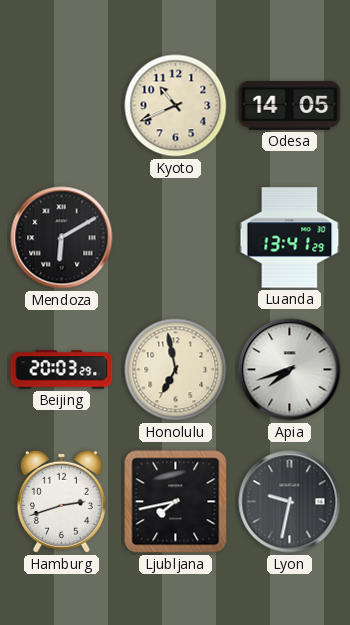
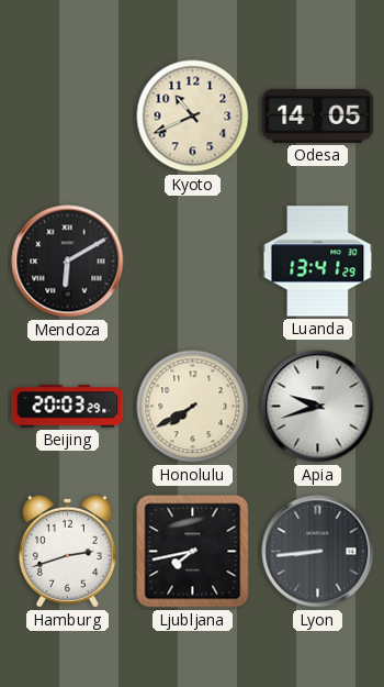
Honolulu: 6:58 -> 7:40 (193, 407)
Apia: 7:42 -> 9:42 (318, 407)
Lyon: 9:32 -> 8:44 (318, 552)
